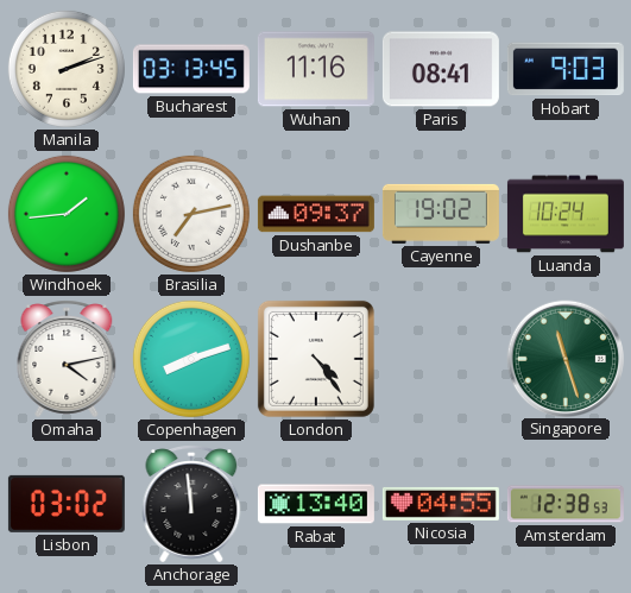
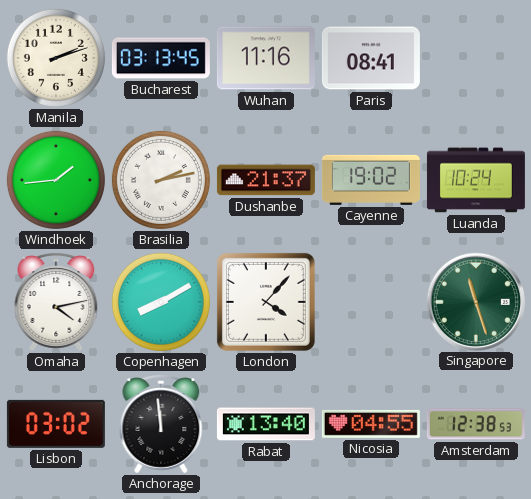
Hobart: 9:03 -> none (566, 69)
Brasilia: 7:13 -> 2:13 (161, 180)
Dushanbe: 09:37 -> 21:37 (266, 180)
Copenhagen: 8:12 -> 8:10 (161, 302)
London: 4:24 -> 4:07 (266, 302)
